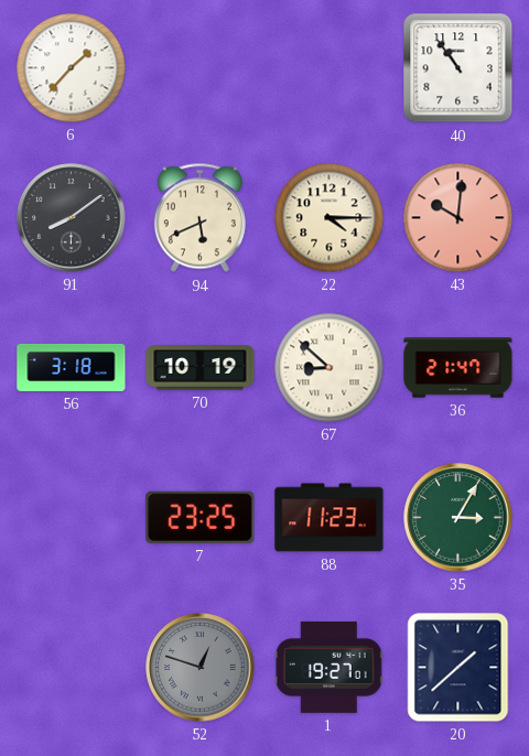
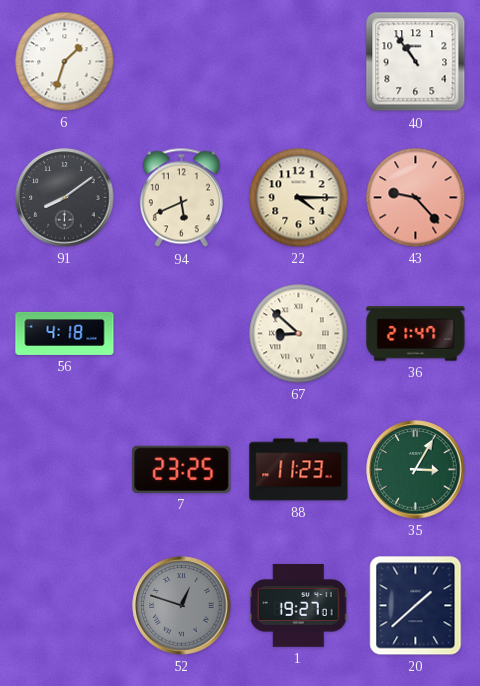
6: 1:37 -> 1:33 (65, 62)
43: 10:01 -> 9:23 (416, 198)
56: 3:18 -> 4:18 (65, 333)
70: 10:19 -> none (201, 368)
